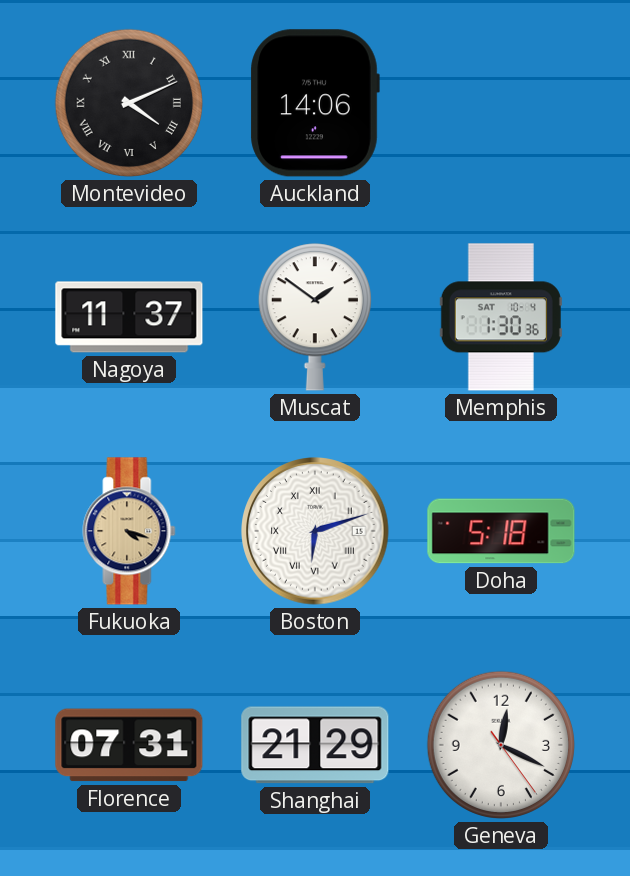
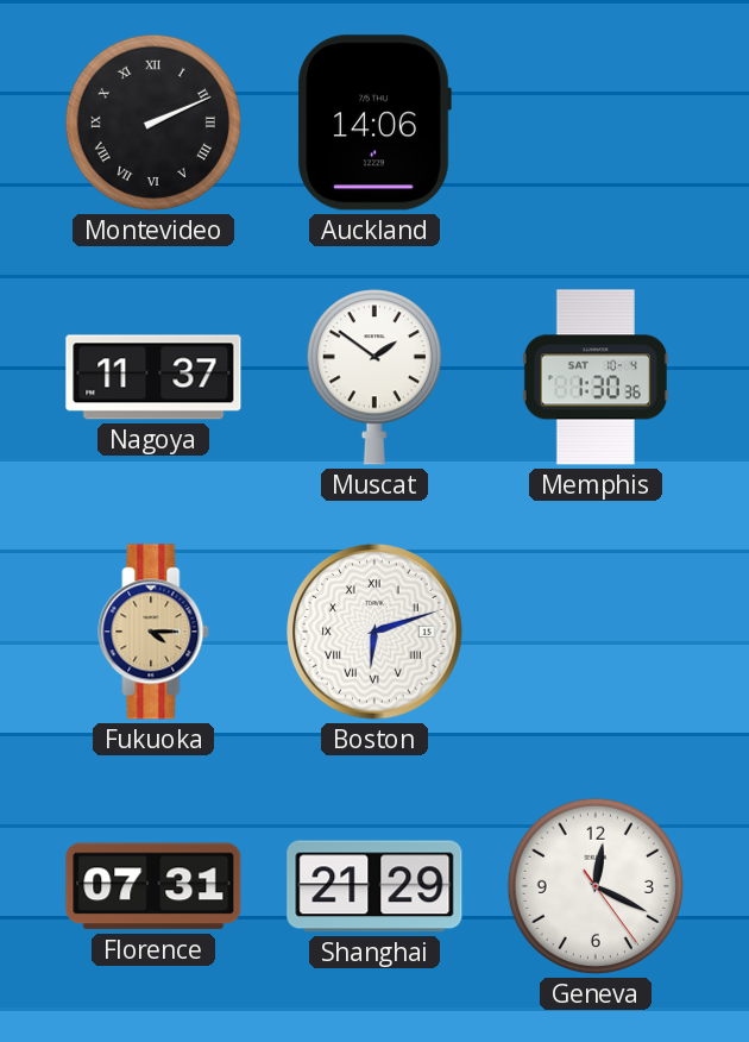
Montevideo: 4:11 -> 2:11 (153, 123)
Fukuoka: 4:18 -> 4:15 (153, 632)
Doha: 5:18 -> none (501, 531)
